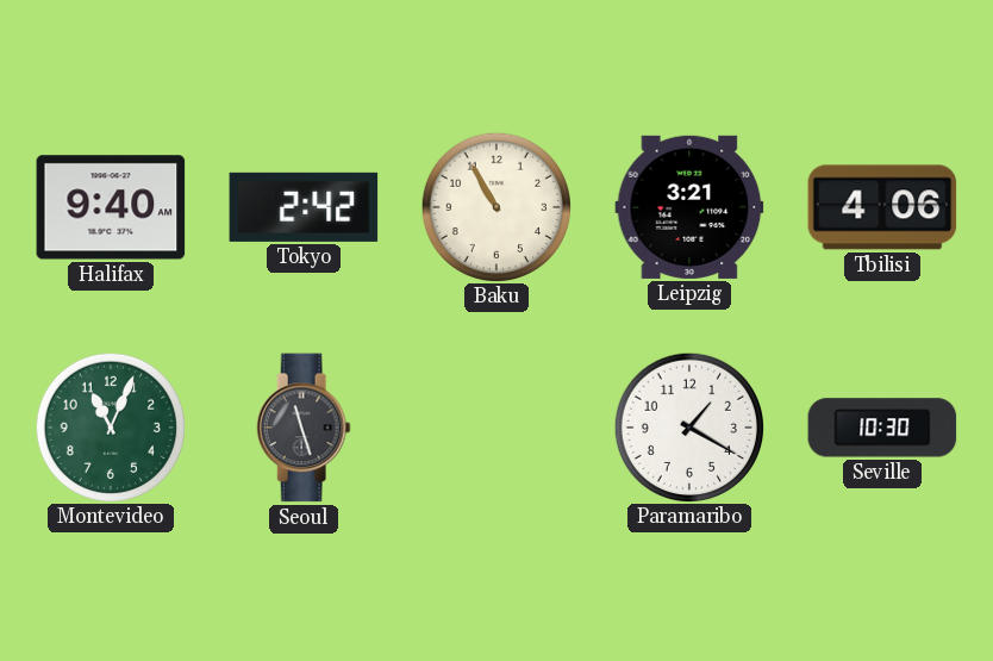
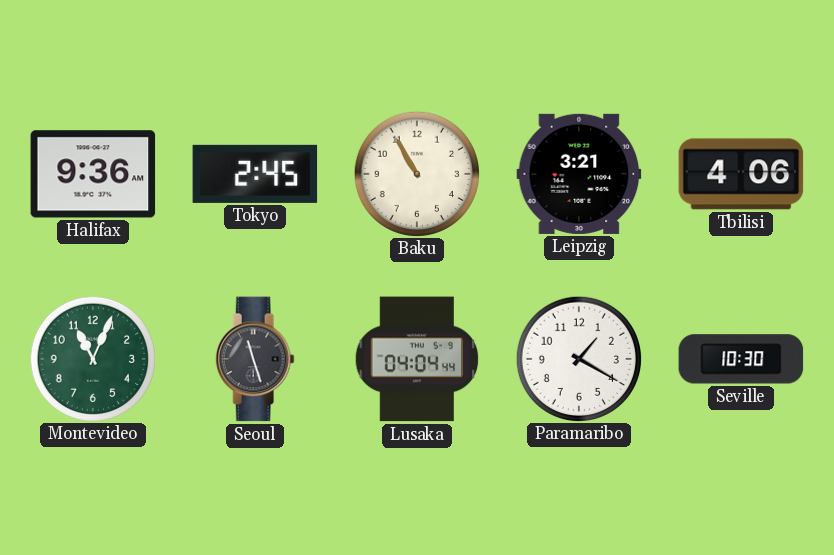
Halifax: 9:40 -> 9:36 (93, 174)
Tokyo: 2:42 -> 2:45 (255, 174)
Lusaka: none -> 04:04 (417, 359)
